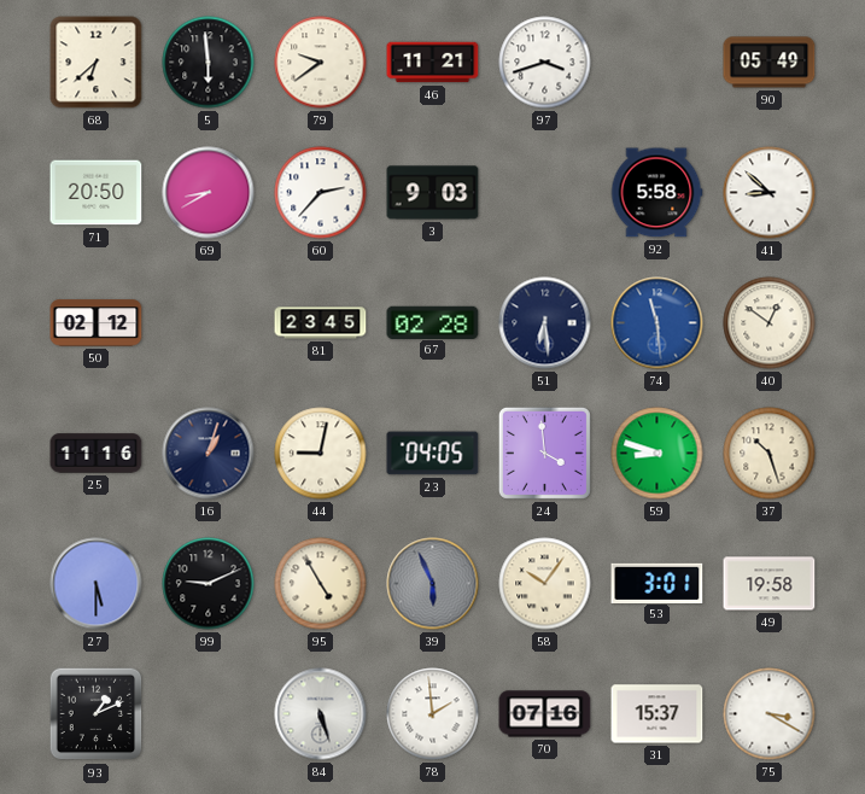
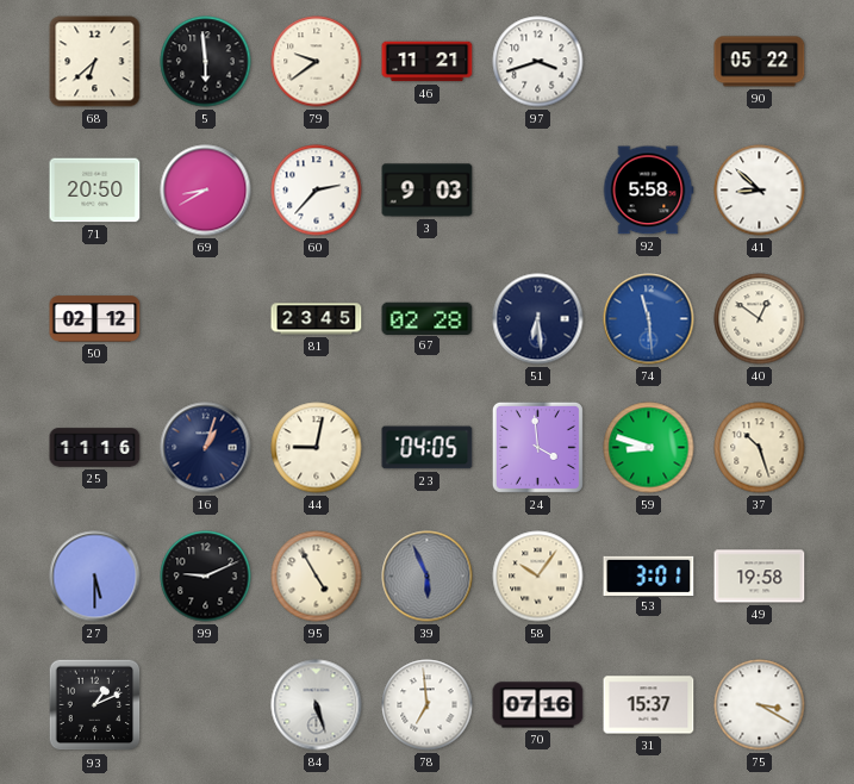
90: 05:49 -> 05:22 (760, 62)
78: 1:59 -> 6:59 (428, 705)
